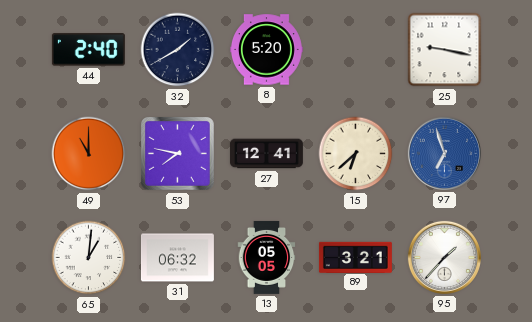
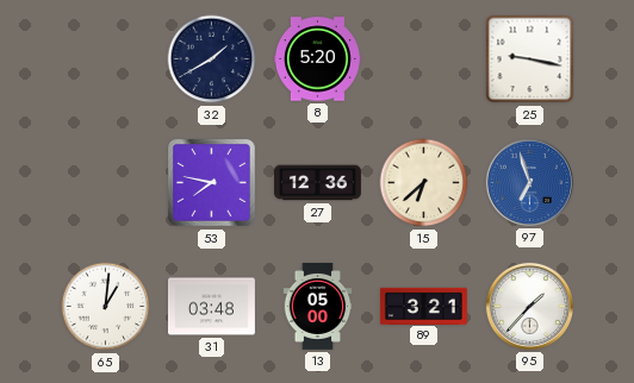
44: 2:40 -> none (88, 50)
49: 11:00 -> none (89, 154)
27: 12:41 -> 12:36 (317, 183)
31: 06:32 -> 03:48 (211, 307)
13: 05:05 -> 05:00 (318, 306)
